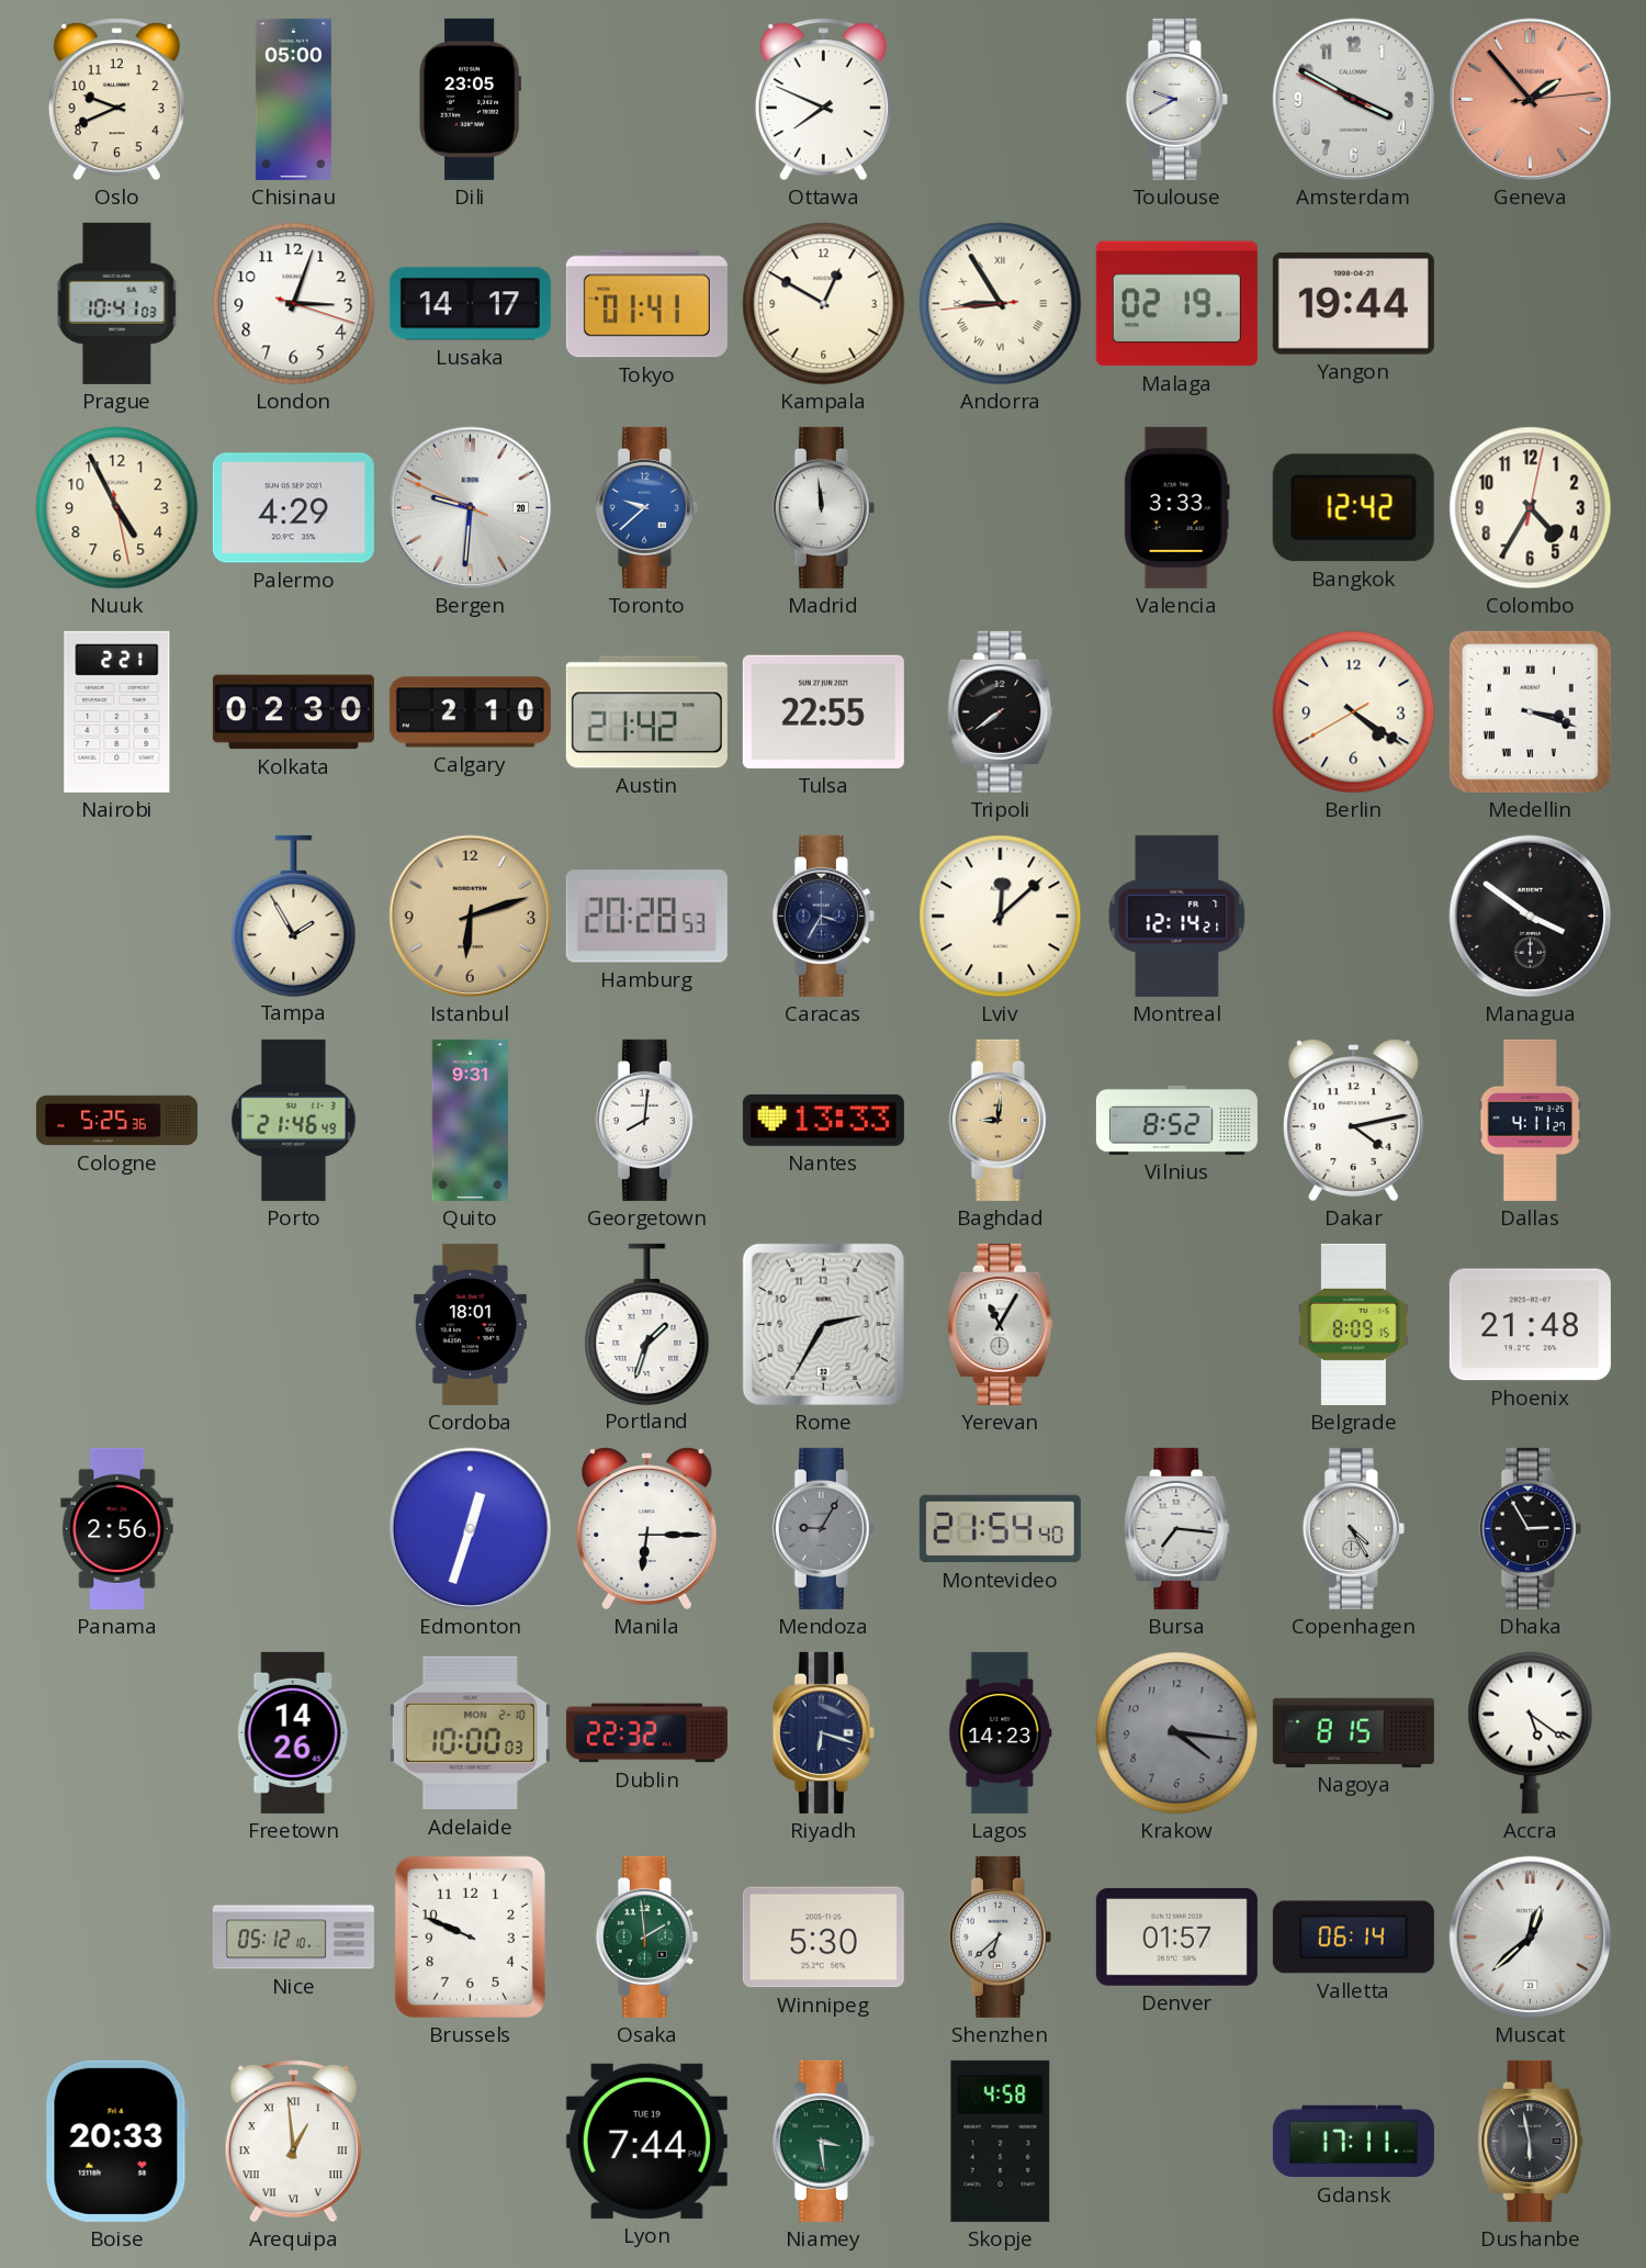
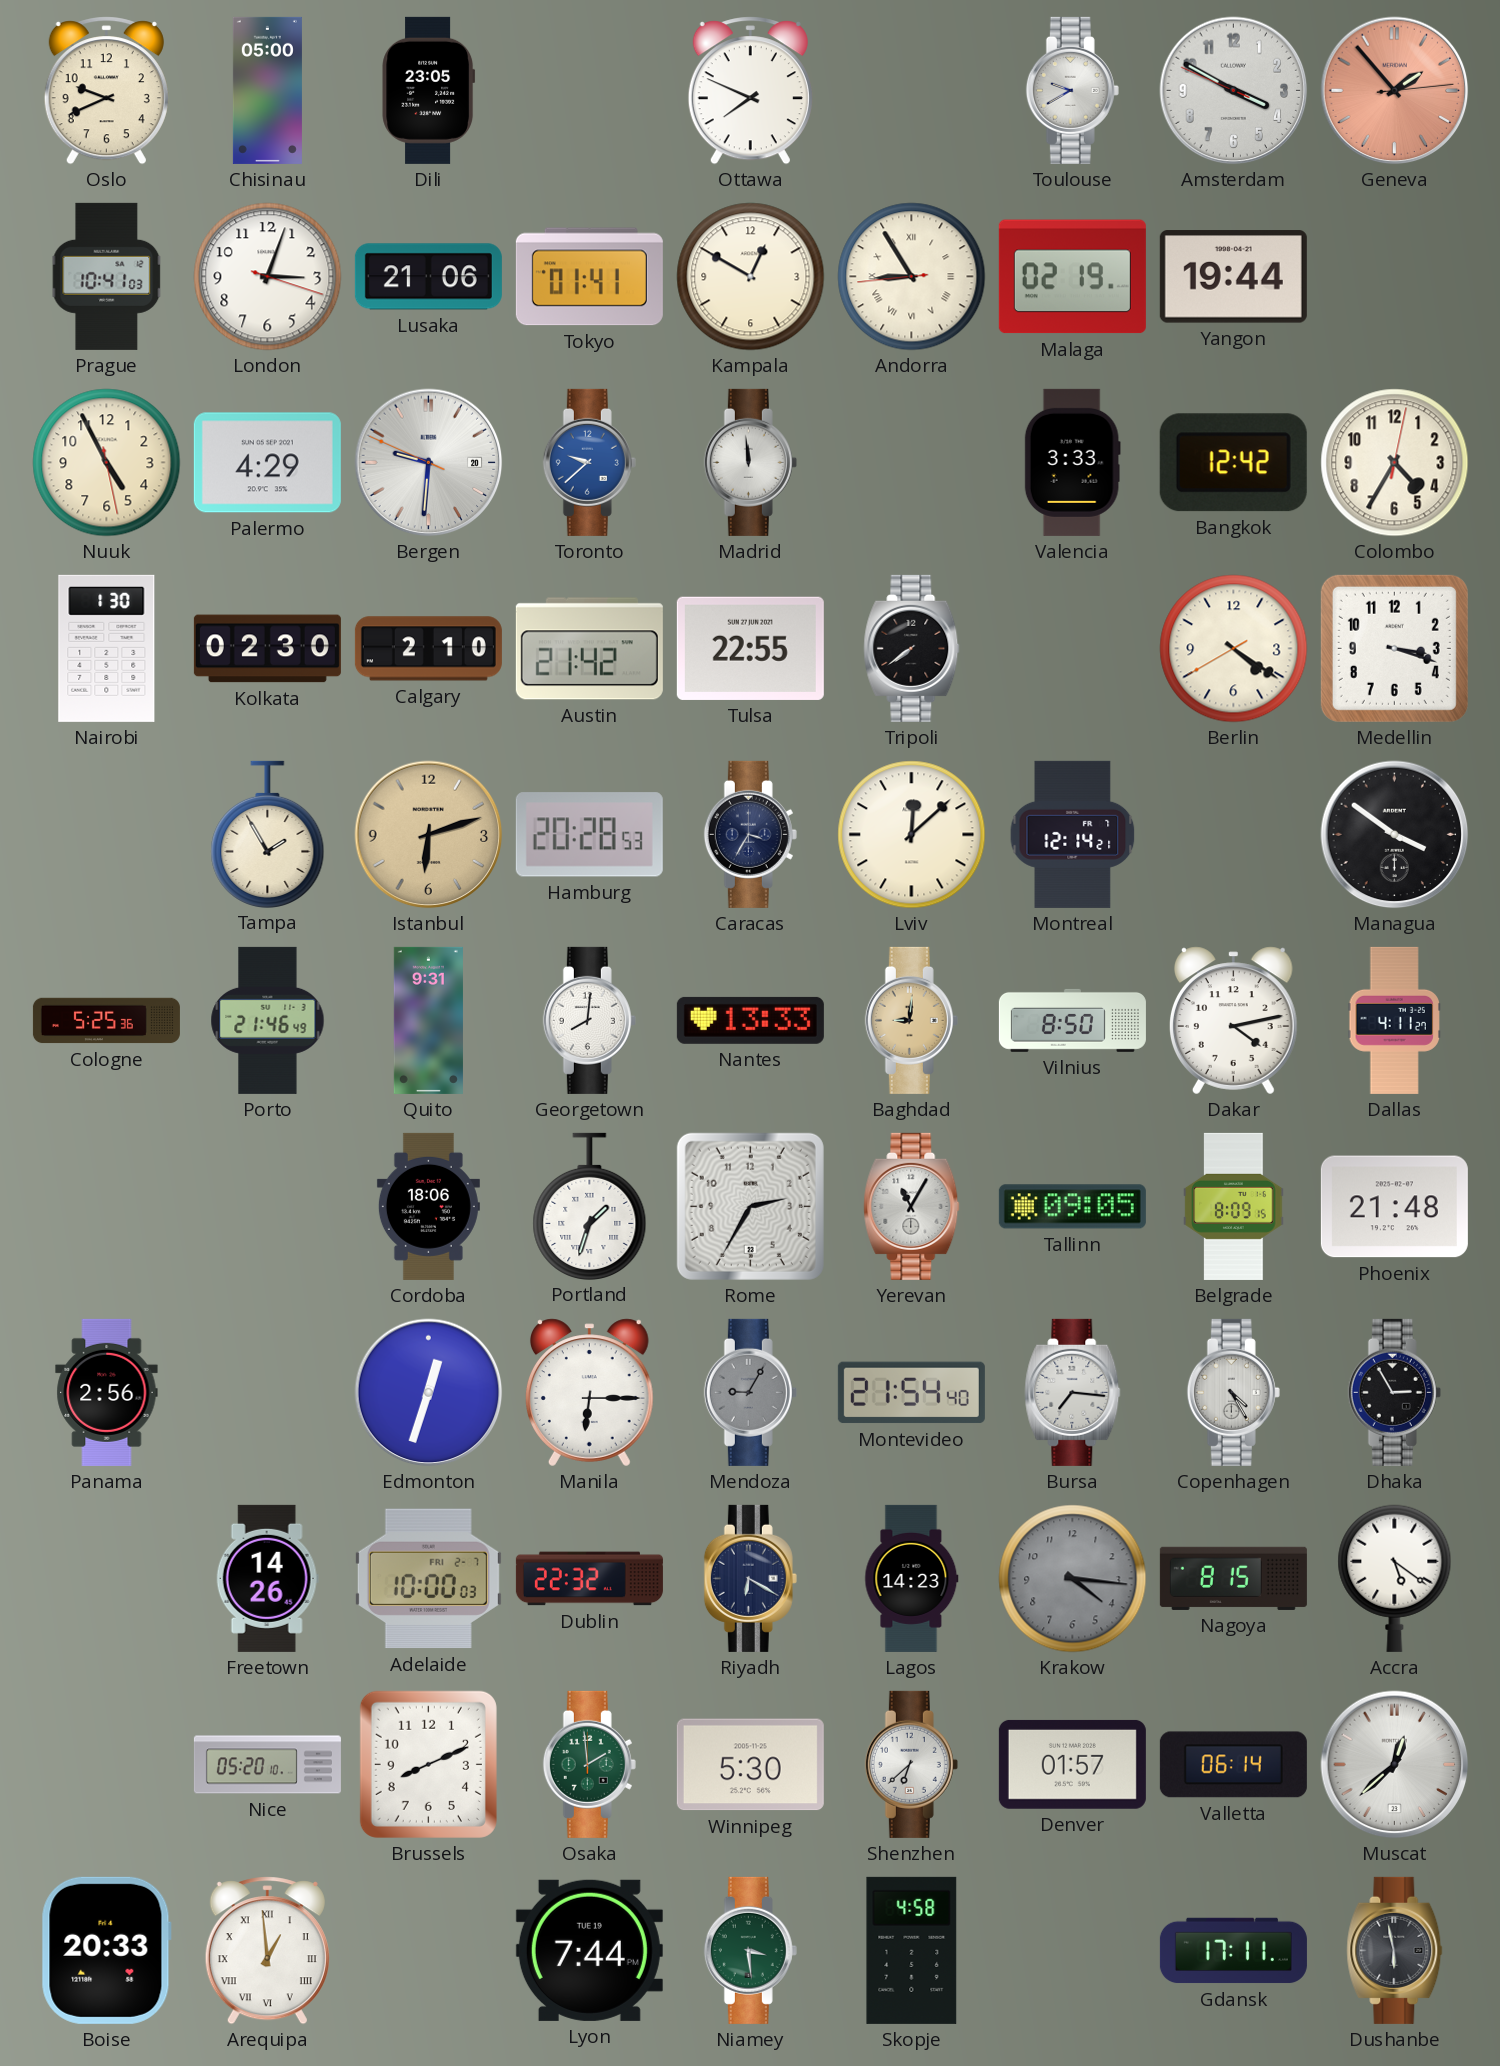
Lusaka: 14:17 -> 21:06 (428, 277)
Nairobi: 2:21 -> 1:30 (107, 648)
Medellin numerals: Roman -> Arabic (1394, 648)
Vilnius: 8:52 -> 8:50 (1072, 1020)
Cordoba: 18:01 -> 18:06 (428, 1206)
Tallinn: none -> 09:05 (1072, 1207)
Adelaide date: MON 2-10 -> FRI 2-7 (428, 1579)
Riyadh: 6:18 -> 6:20 (750, 1578)
Nice: 05:12 -> 05:20 (267, 1765)
Brussels: 9:49 -> 8:11 (428, 1764)
